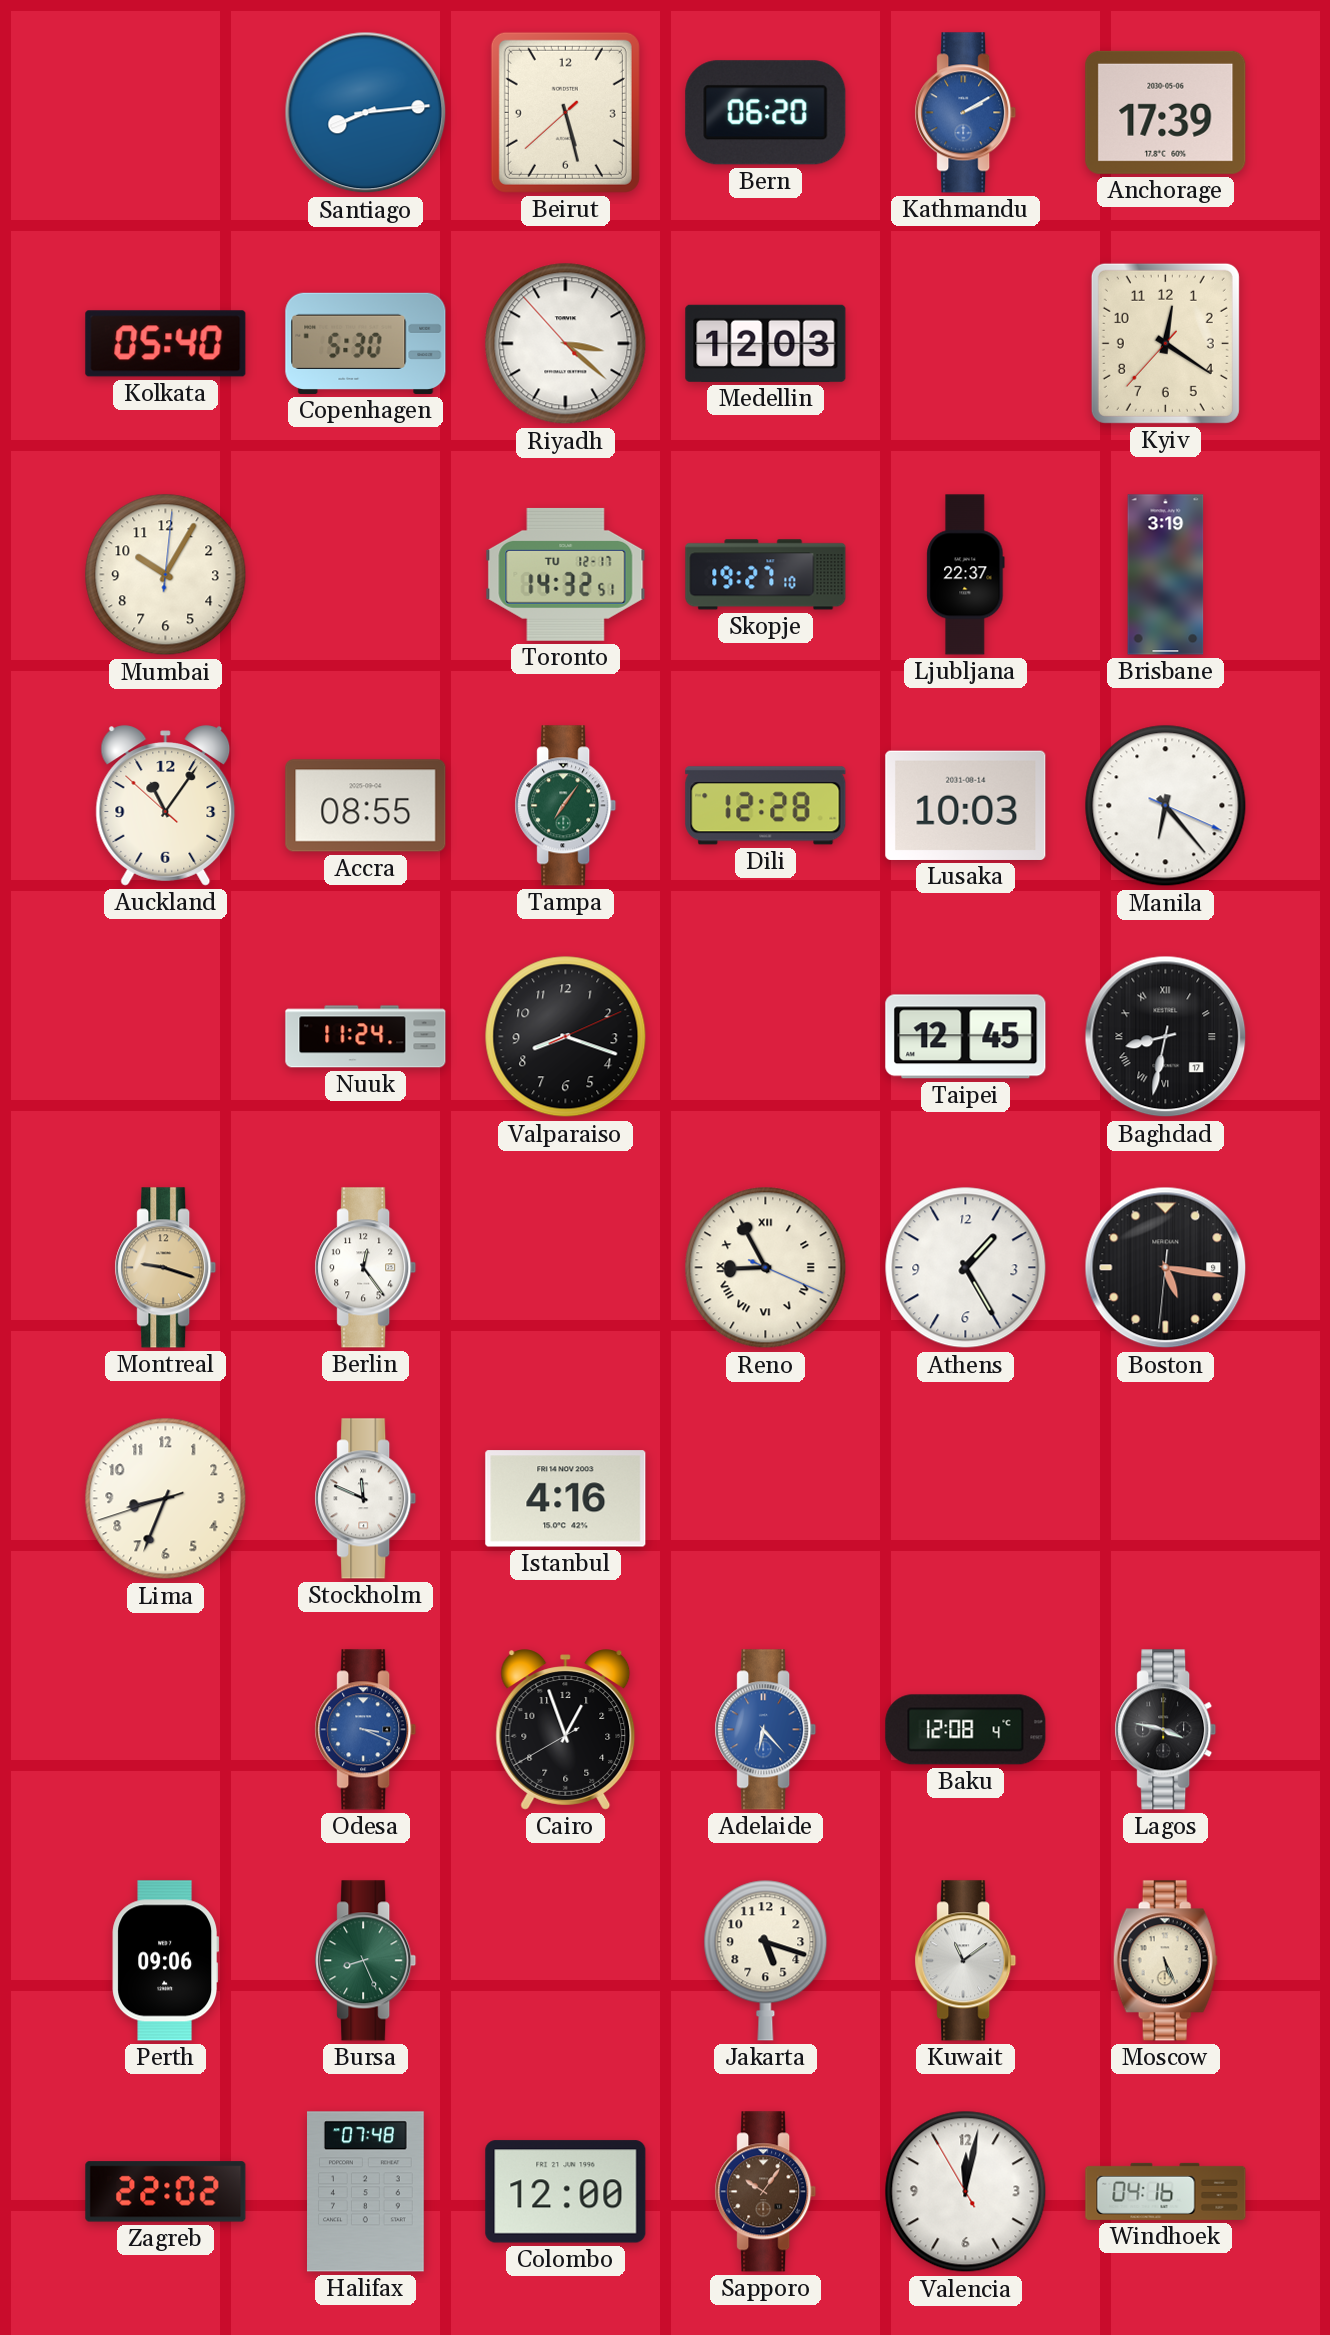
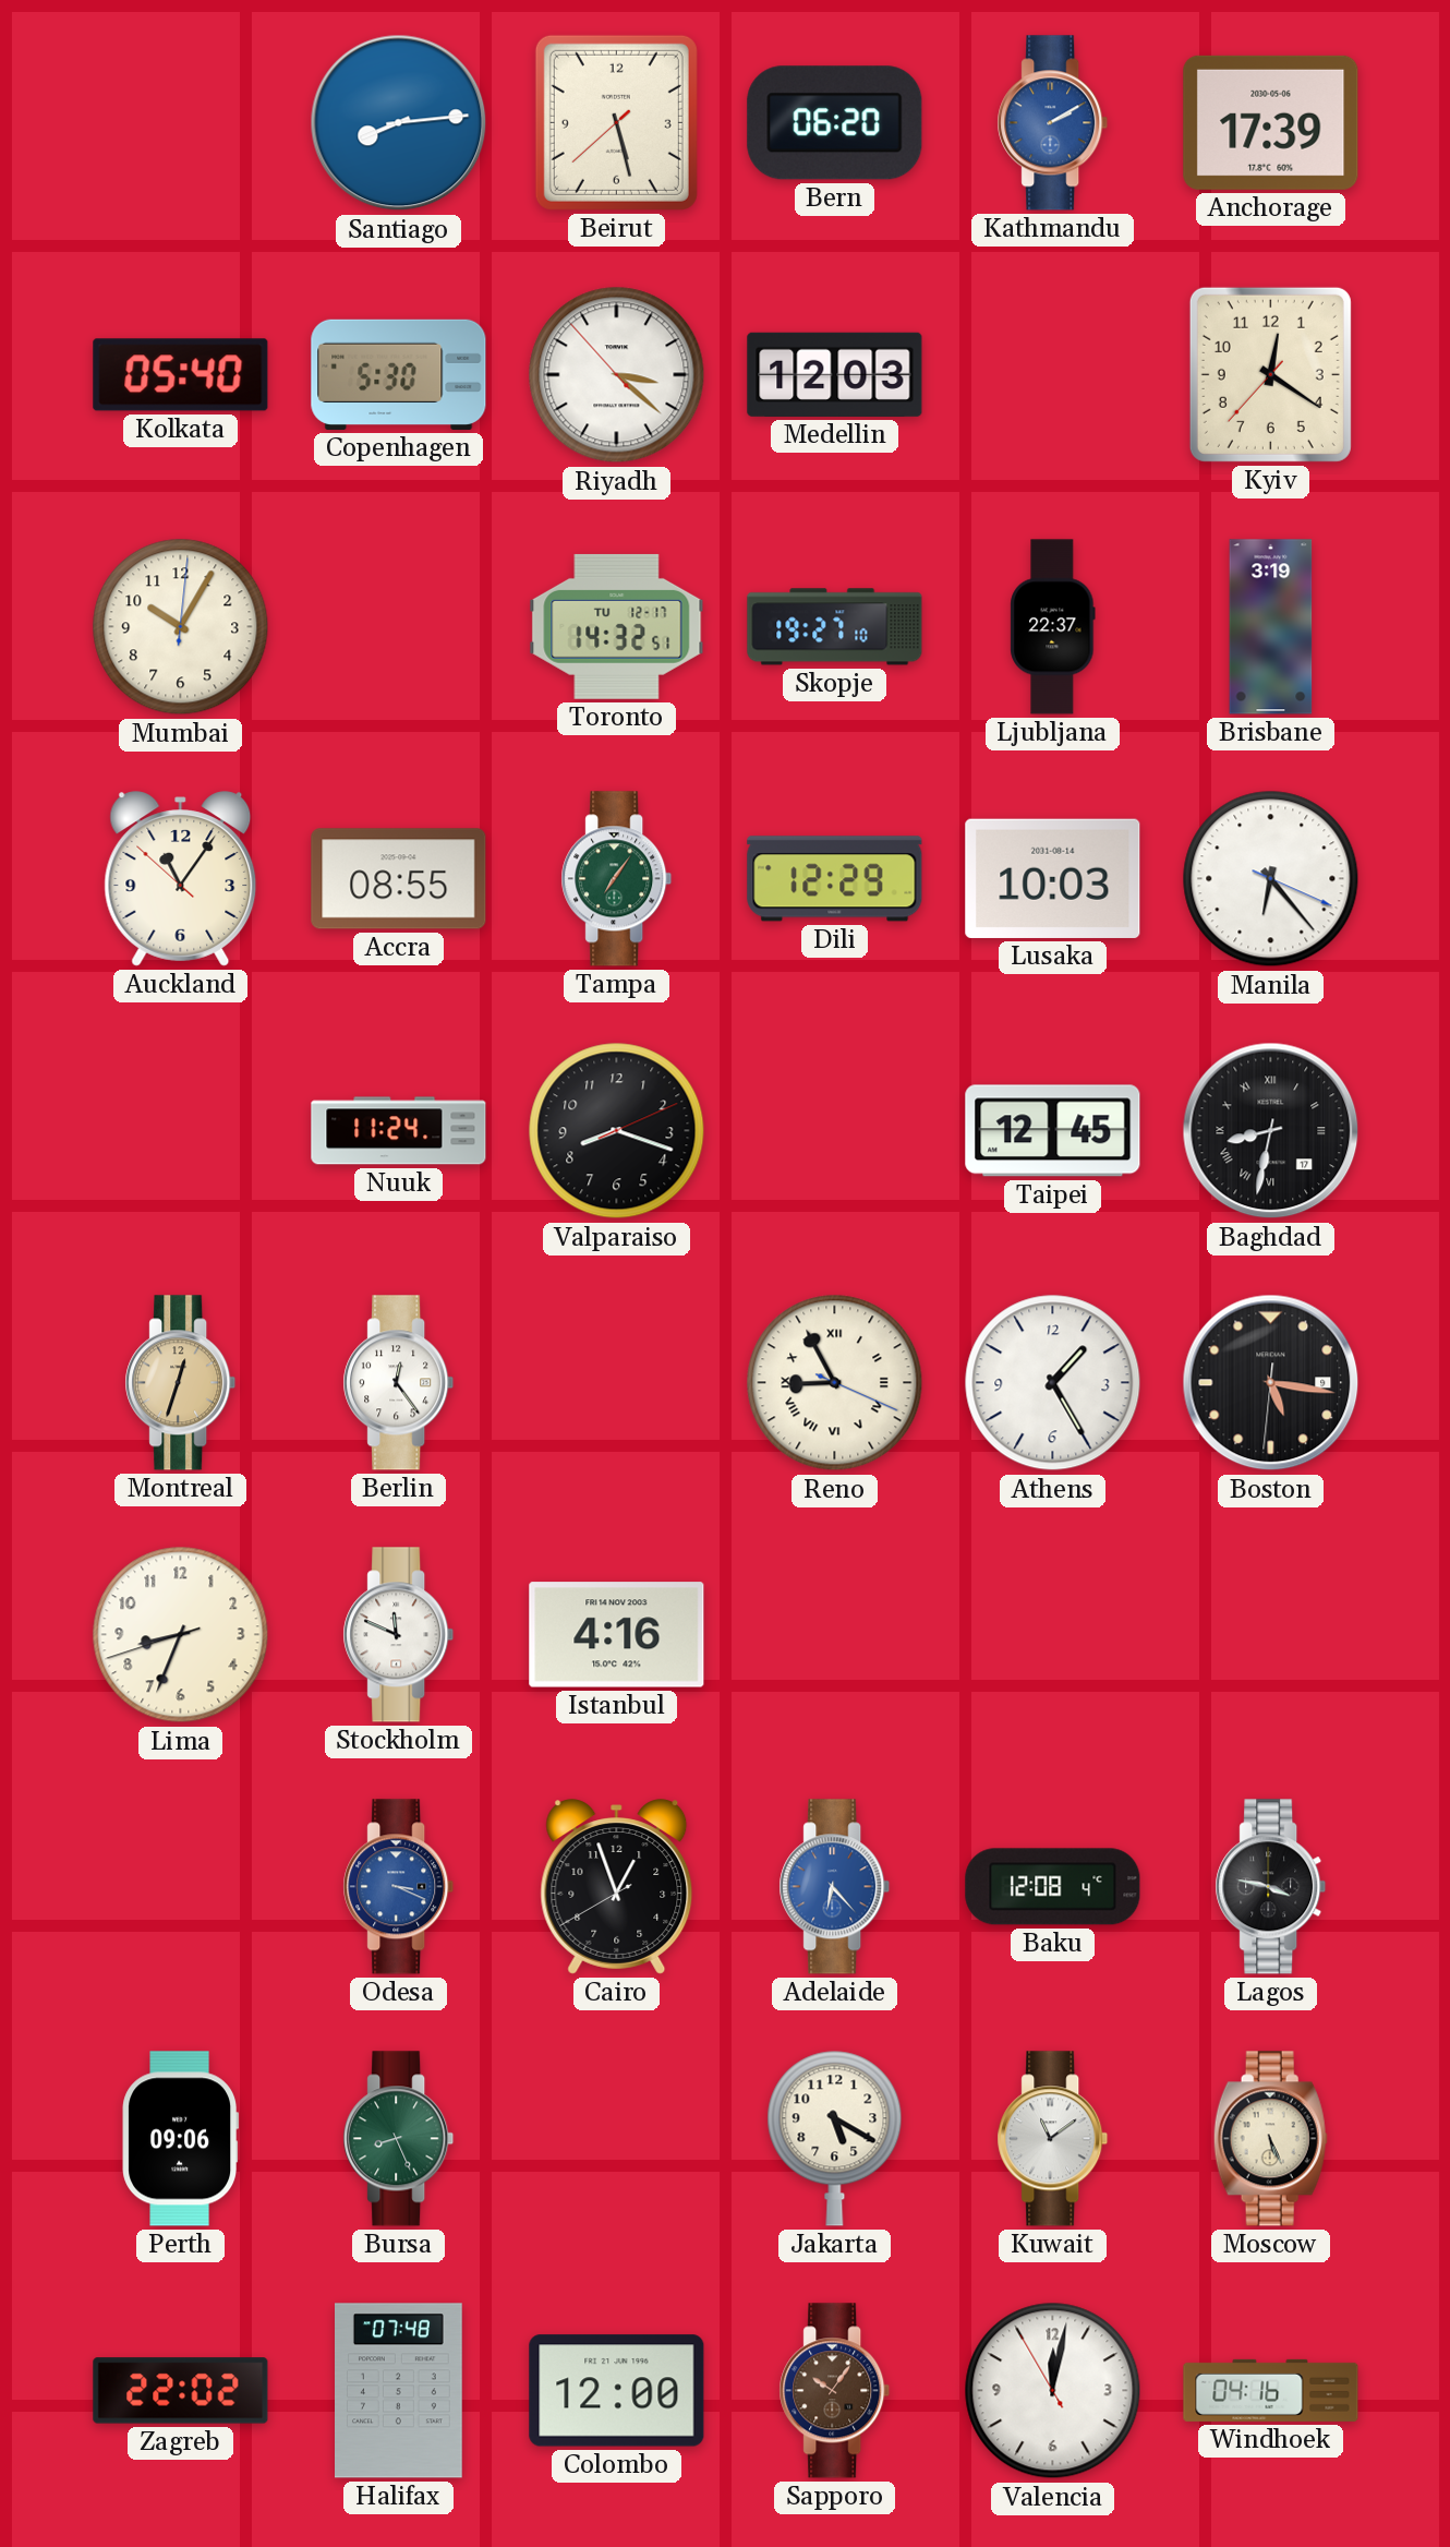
Dili: 12:28 -> 12:29 (835, 879)
Montreal: 9:18 -> 12:33 (181, 1383)
Jakarta: 5:18 -> 5:20 (835, 2138)
